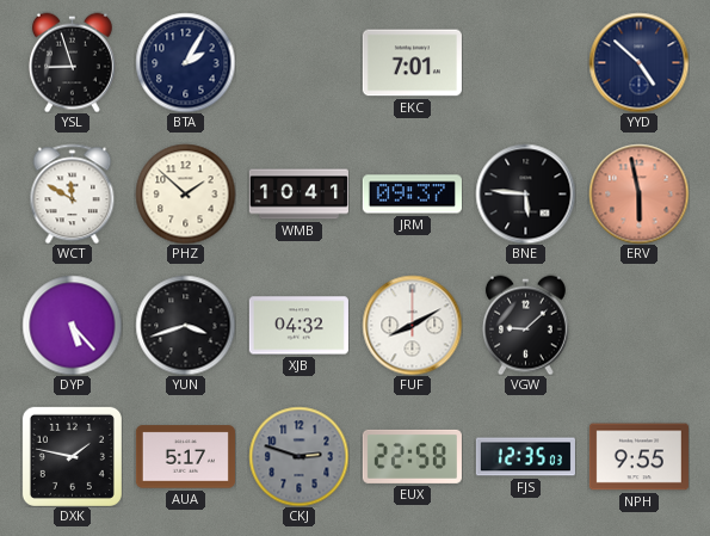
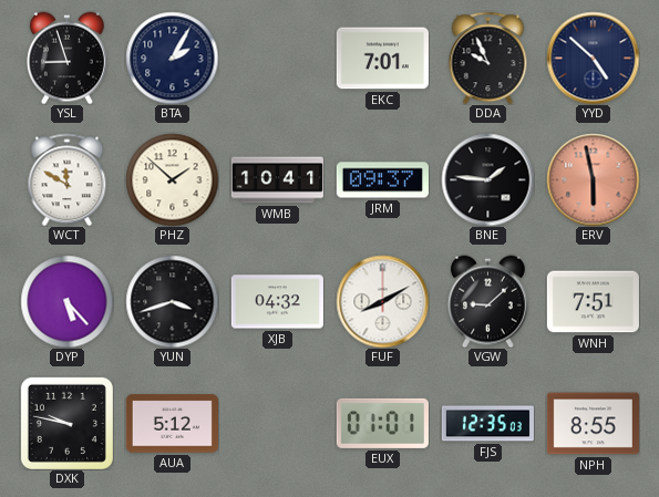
DDA: none -> 9:56 (488, 58)
BNE: 5:46 -> 1:46 (487, 179)
WNH: none -> 7:51 (593, 302)
DXK: 1:47 -> 9:47 (66, 423)
AUA: 5:17 -> 5:12 (172, 424)
CKJ: 2:48 -> none (298, 456)
EUX: 22:58 -> 01:01 (382, 423)
NPH: 9:55 -> 8:55 (593, 424)
